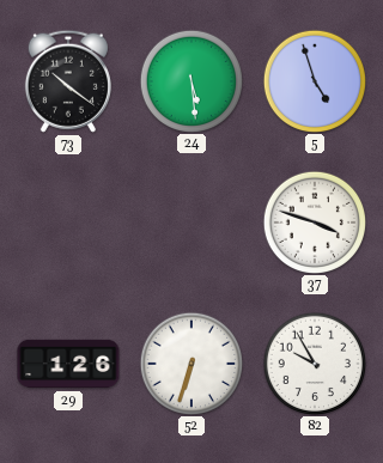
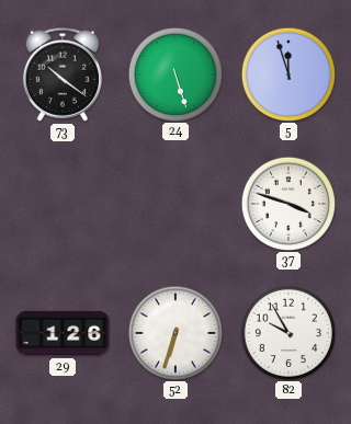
24: 5:29 -> 5:27 (174, 73)
5: 4:57 -> 11:57 (287, 73)
